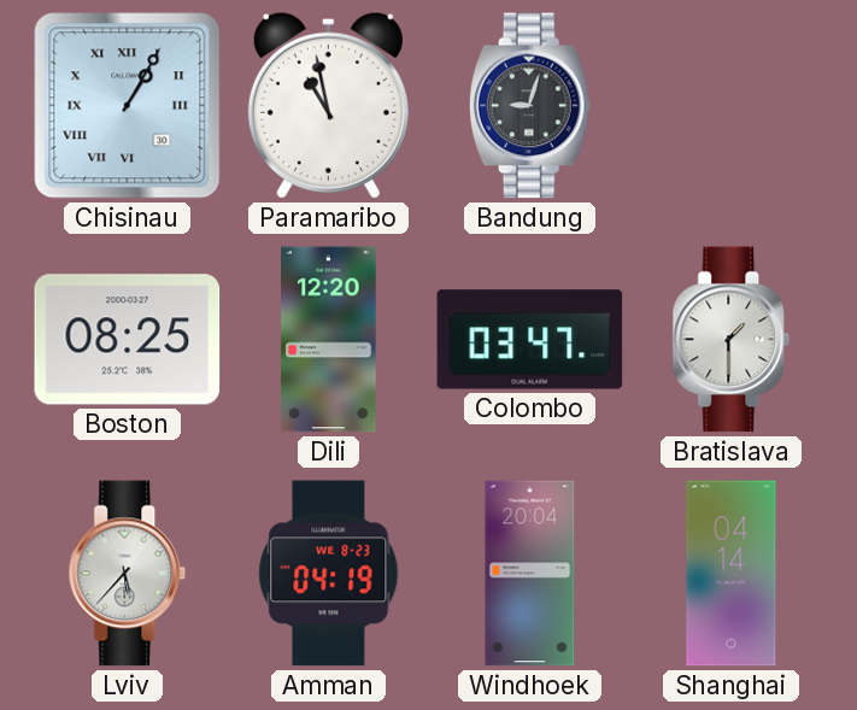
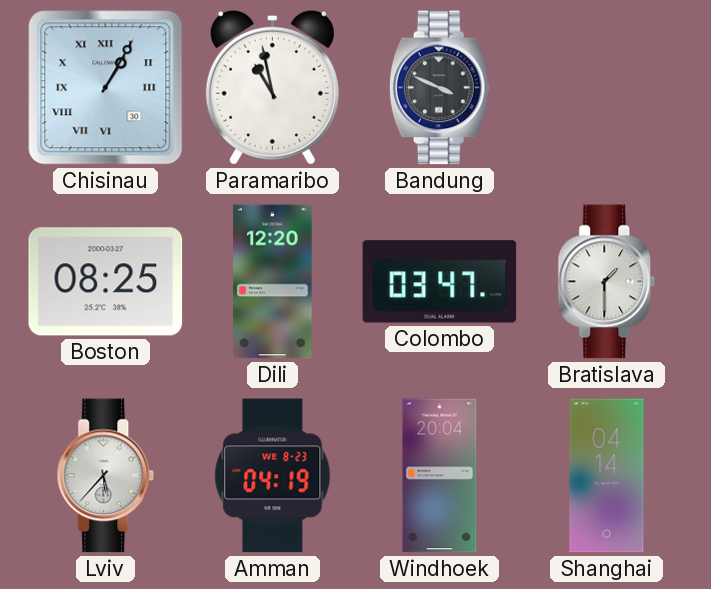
Bandung: 9:03 -> 3:49 (439, 88)
